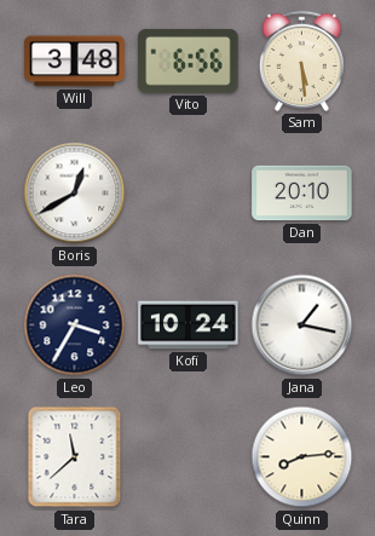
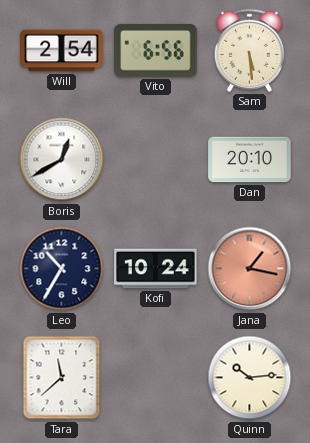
Will: 3:48 -> 2:54 (62, 51)
Leo: 3:35 -> 10:35 (62, 269)
Jana dial: white -> salmon (250, 269)
Quinn: 8:14 -> 10:14 (250, 378)
